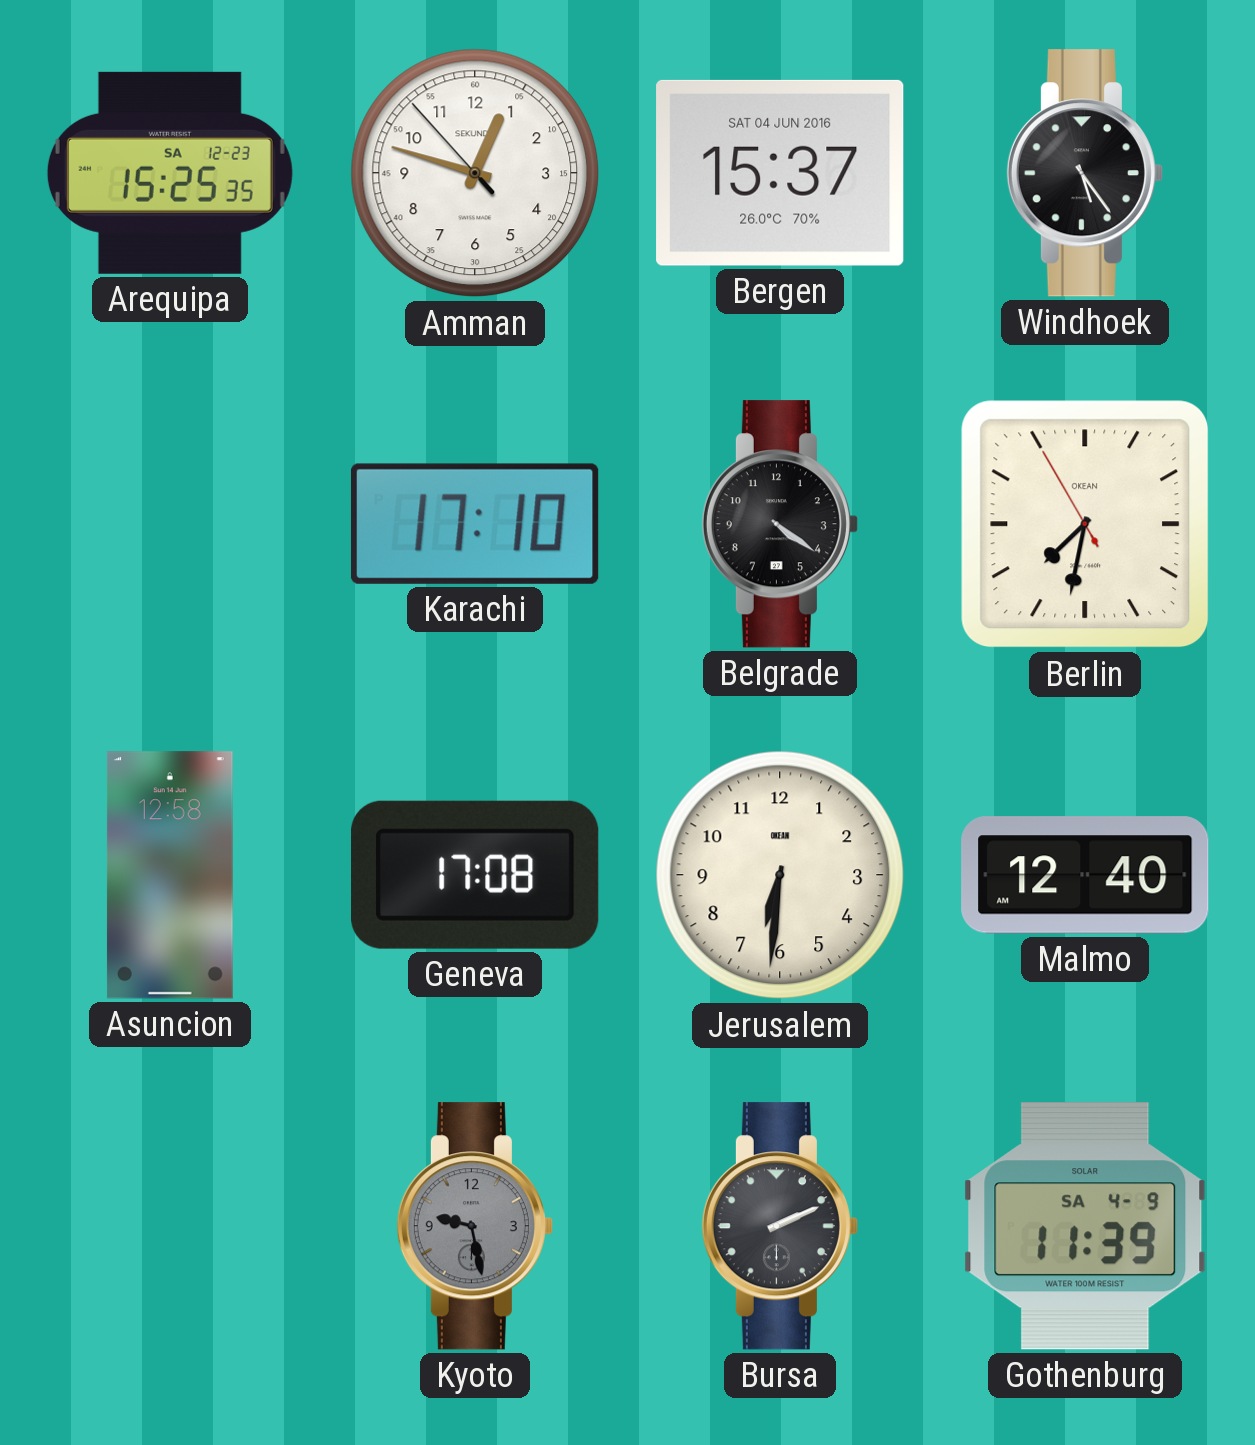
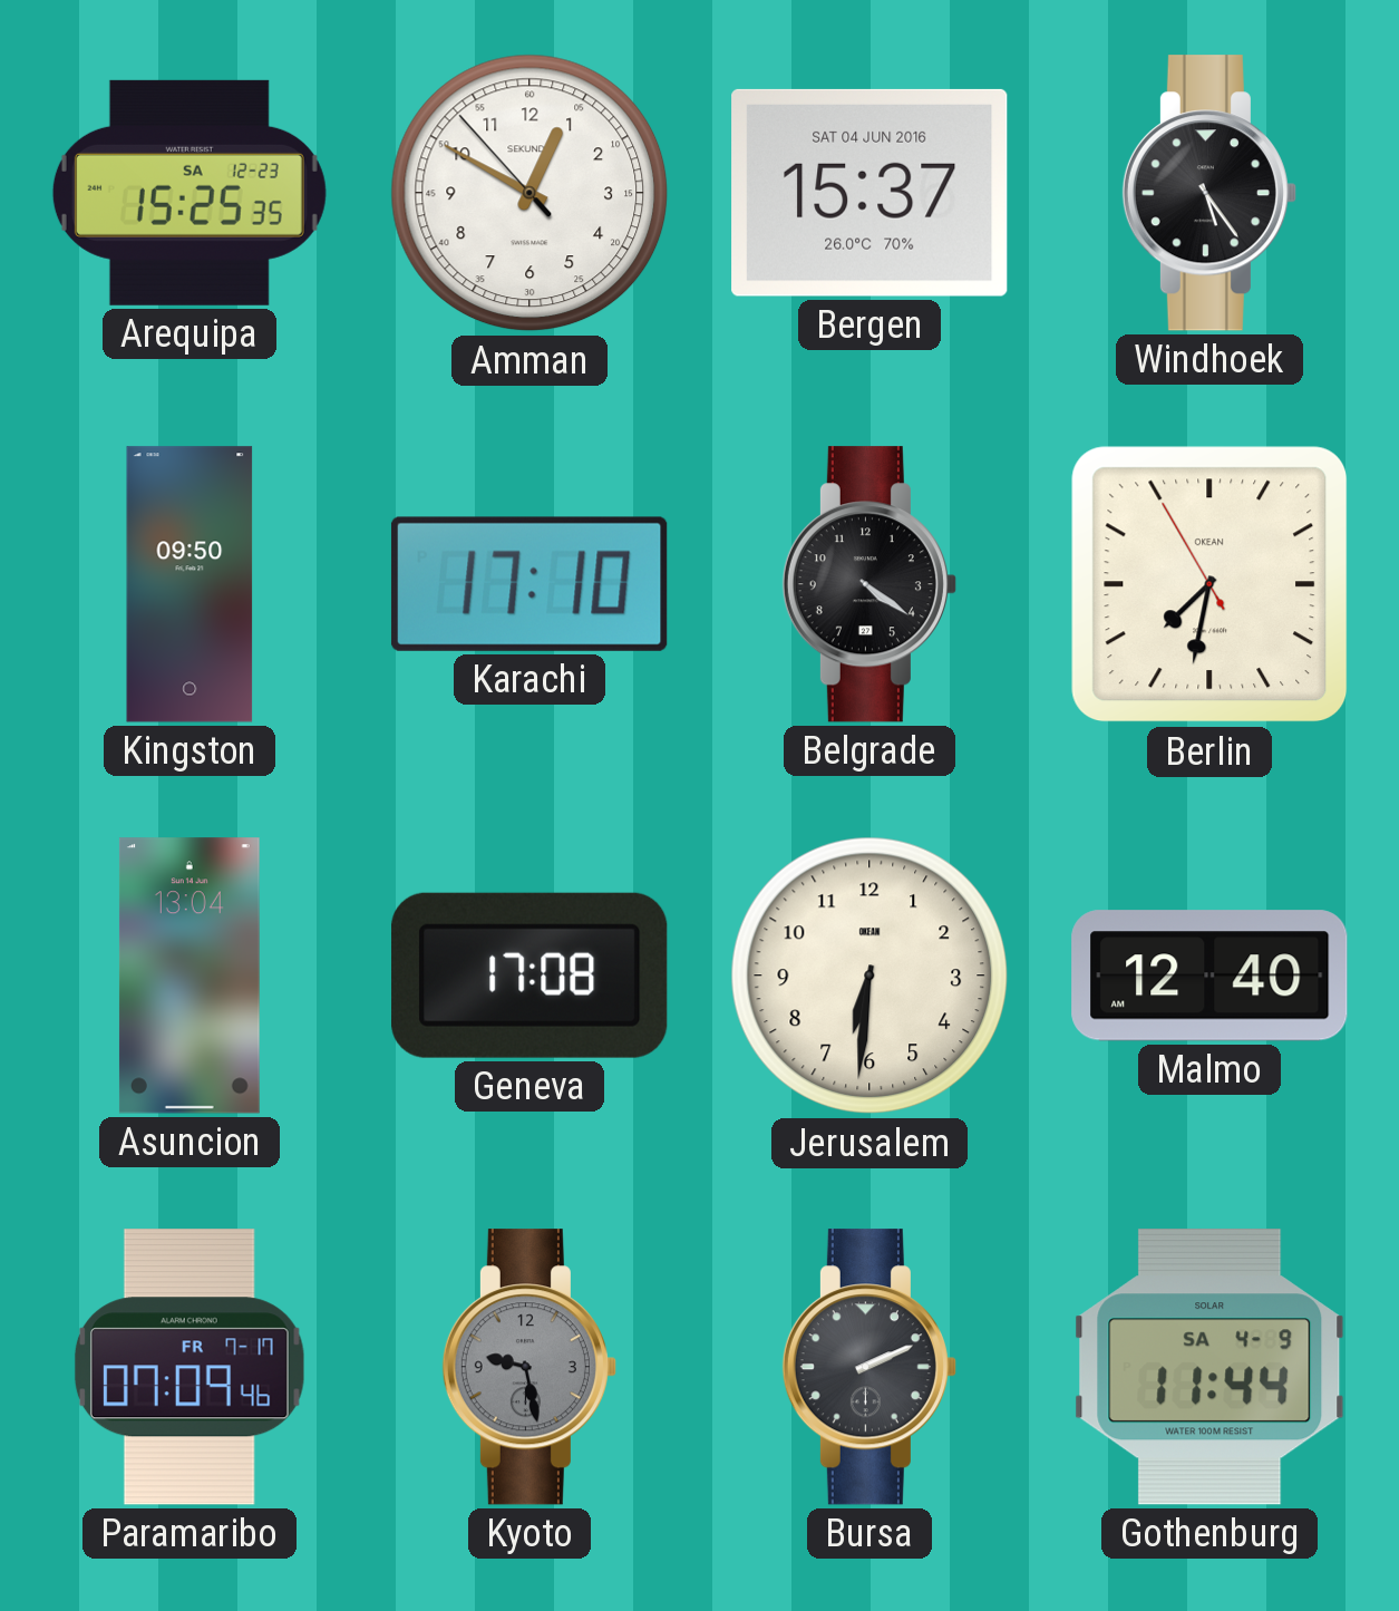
Amman: 12:47 -> 12:49 (530, 193)
Kingston: none -> 09:50 (190, 584)
Asuncion: 12:58 -> 13:04 (190, 976)
Paramaribo: none -> 07:09 (190, 1367)
Gothenburg: 11:39 -> 11:44 (1209, 1367)
